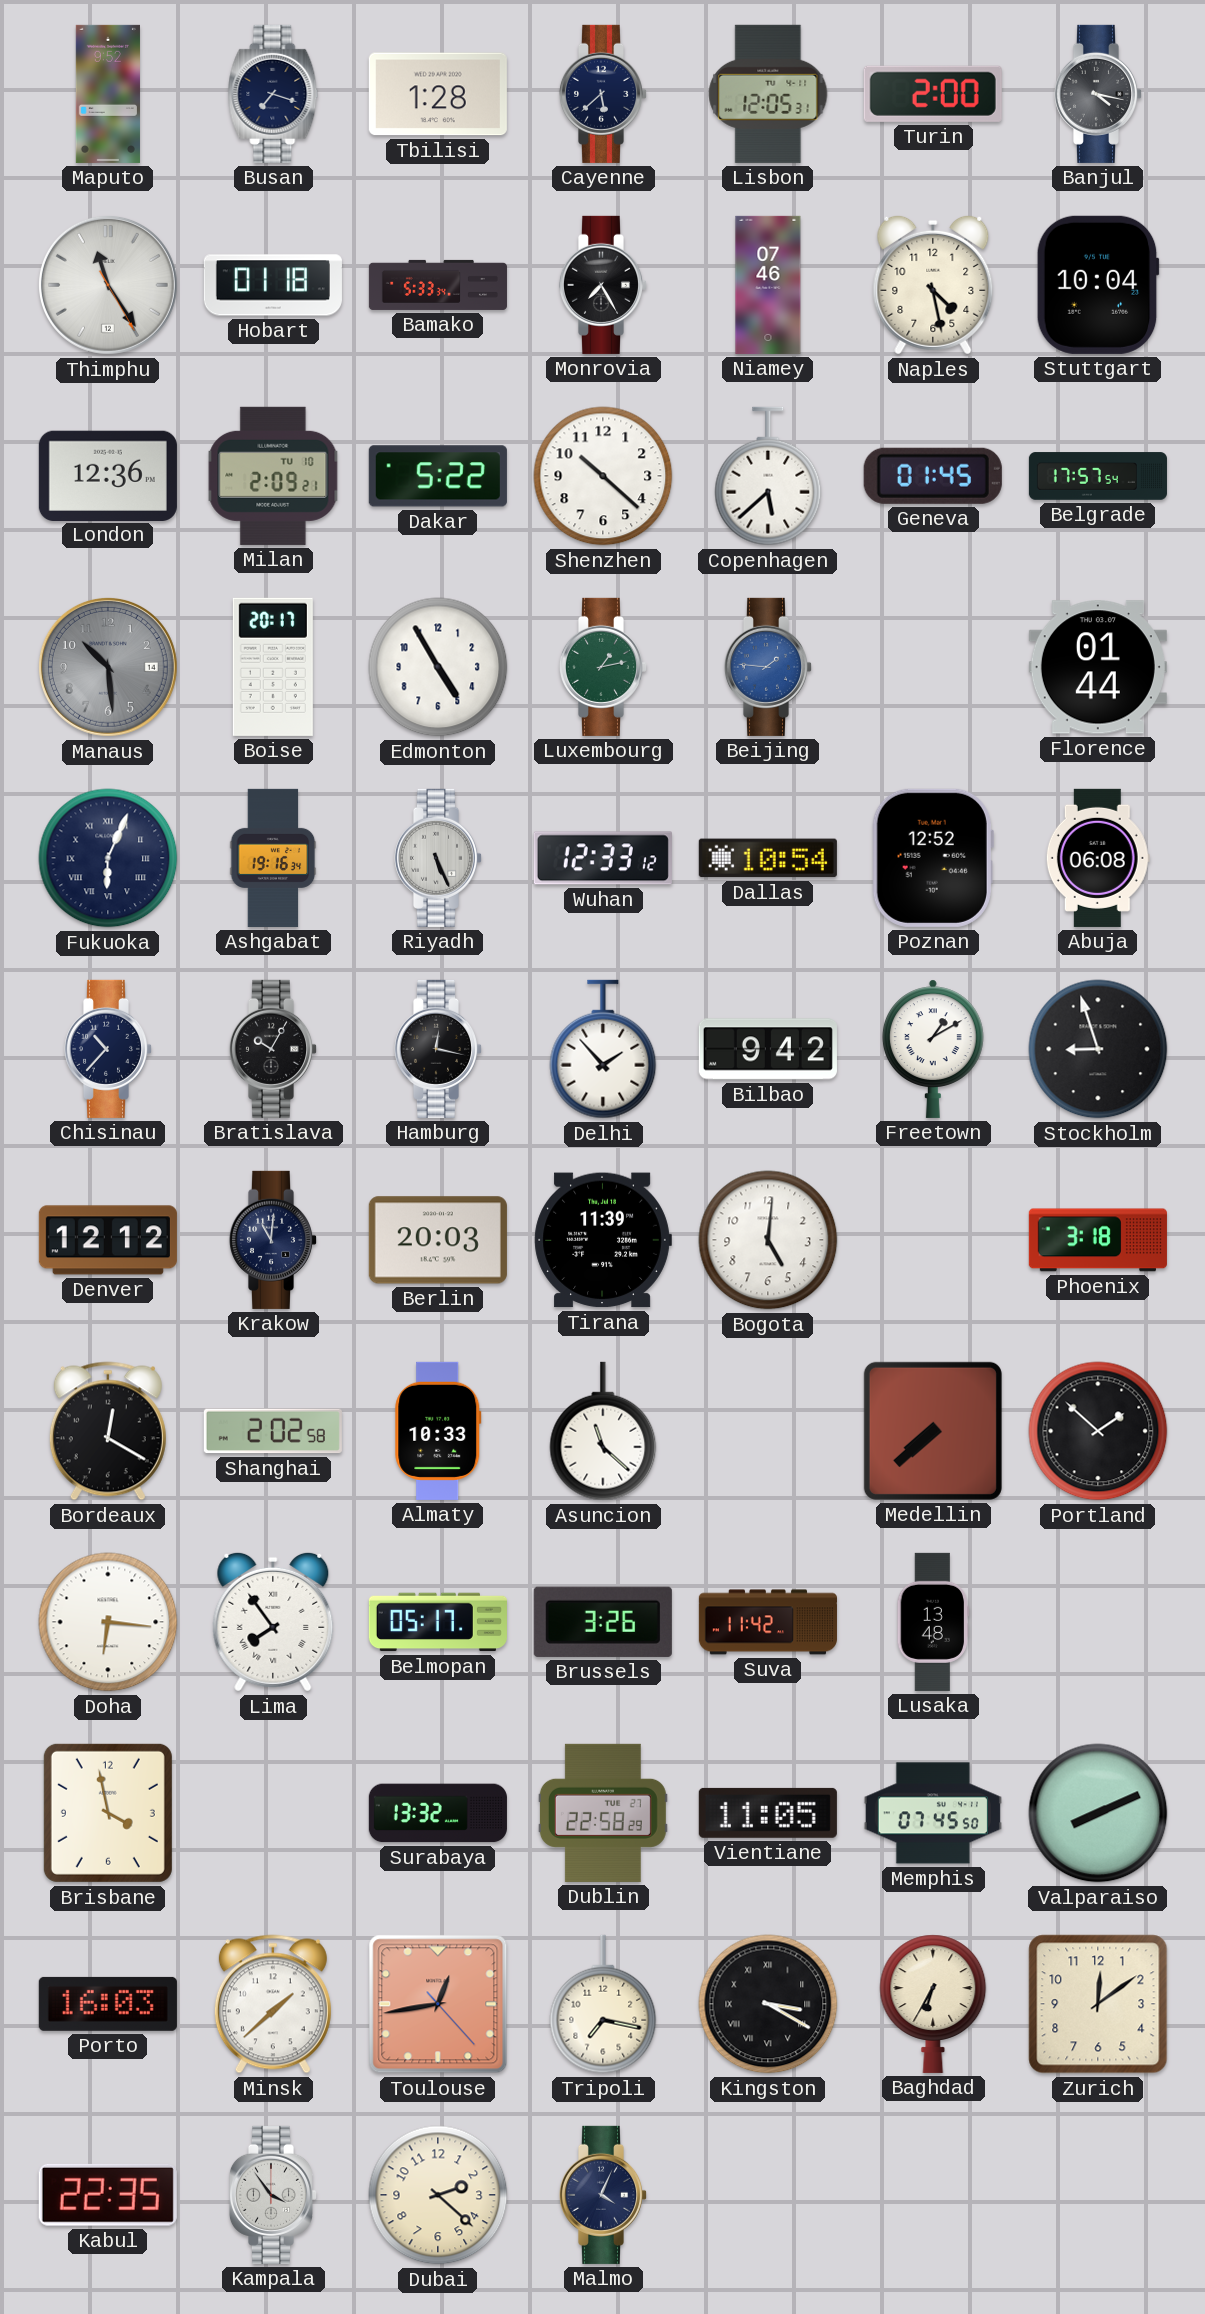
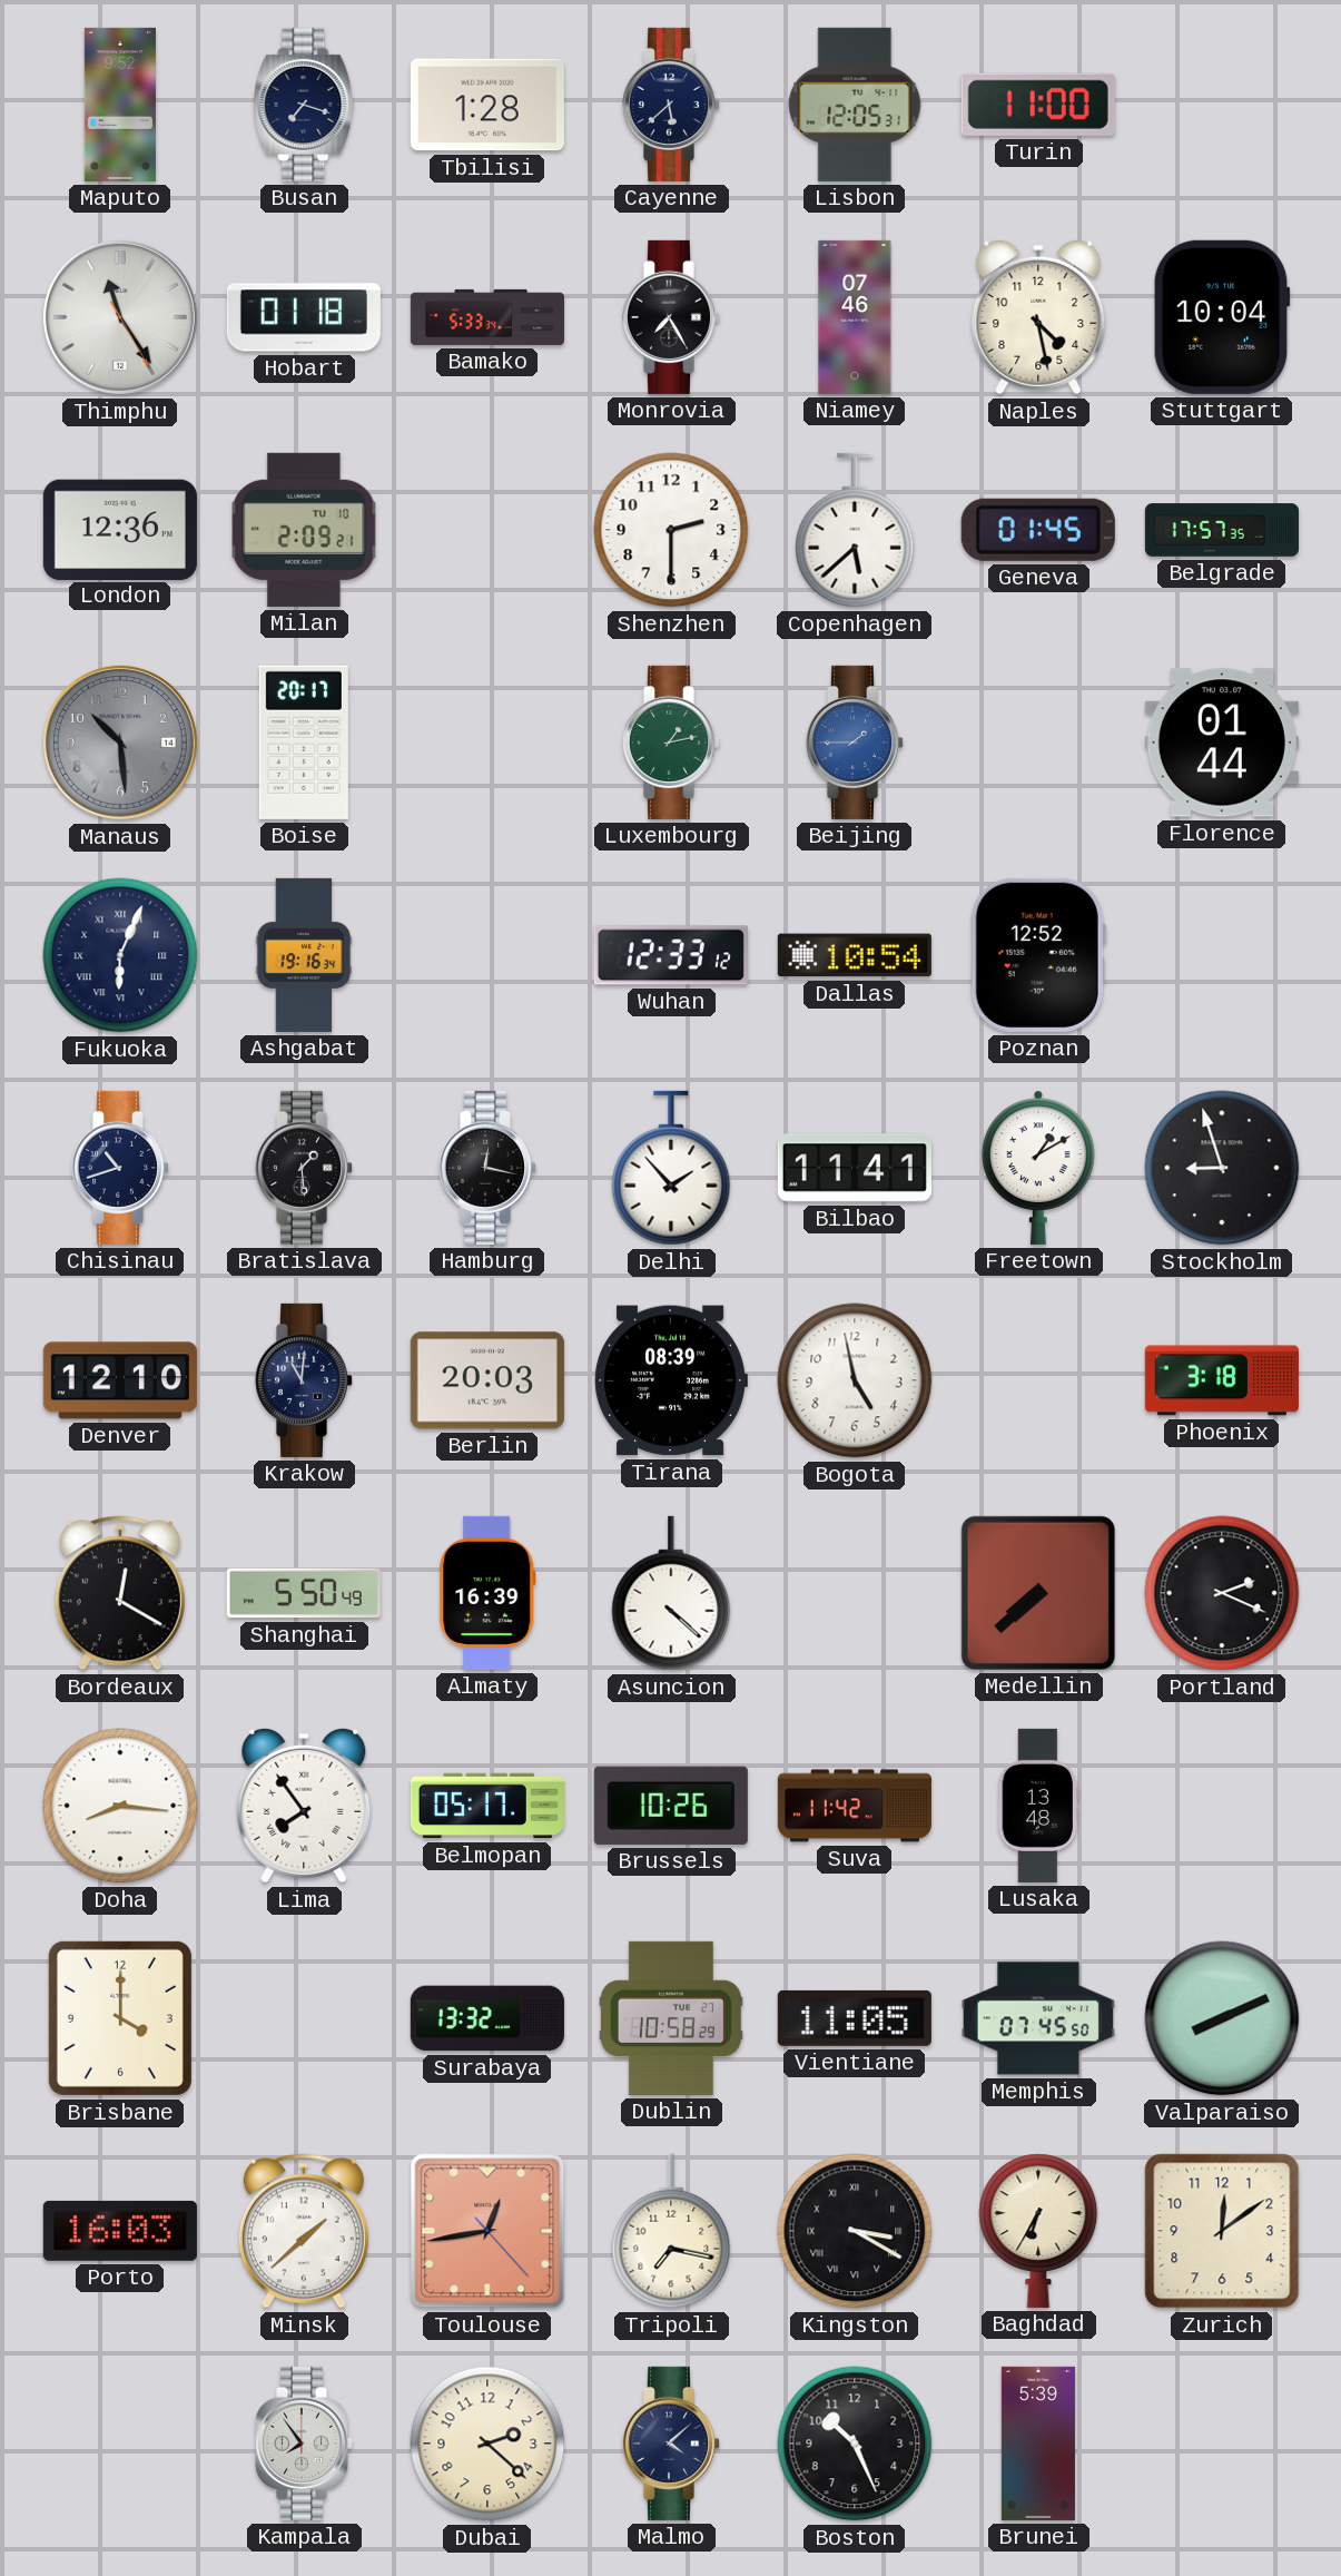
Turin: 2:00 -> 11:00 (1038, 105)
Banjul: 4:17 -> none (1097, 94)
Dakar: 5:22 -> none (438, 476)
Shenzhen: 10:22 -> 2:30 (671, 530)
Belgrade: 17:57:54 -> 17:57:35 (1222, 530)
Edmonton: 4:55 -> none (438, 667)
Beijing: 1:46 -> 1:45 (854, 743)
Riyadh: 5:26 -> none (437, 858)
Abuja: 06:08 -> none (1098, 858)
Chisinau: 10:37 -> 10:42 (119, 1168)
Bratislava: 10:05 -> 1:29 (303, 1168)
Bilbao: 9:42 -> 11:41 (855, 1168)
Denver: 12:12 -> 12:10 (120, 1380)
Tirana: 11:39 -> 08:39 (671, 1380)
Bogota: 5:01 -> 4:58 (855, 1380)
Shanghai: 2:02 -> 5:50 (304, 1593)
Almaty: 10:33 -> 16:39 (487, 1593)
Asuncion: 11:22 -> 4:22 (671, 1593)
Portland: 1:52 -> 2:19 (1222, 1593)
Doha: 6:16 -> 8:16 (120, 1806)
Brussels: 3:26 -> 10:26 (671, 1806)
Brisbane: 3:58 -> 4:00 (120, 2018)
Dublin: 22:58 -> 10:58 (671, 2018)
Kabul: 22:35 -> none (108, 2195)
Kampala: 3:54 -> 7:54 (303, 2444)
Malmo: 4:04 -> 4:08 (670, 2444)
Boston: none -> 10:26 (855, 2444)
Brunei: none -> 5:39 (1038, 2444)
